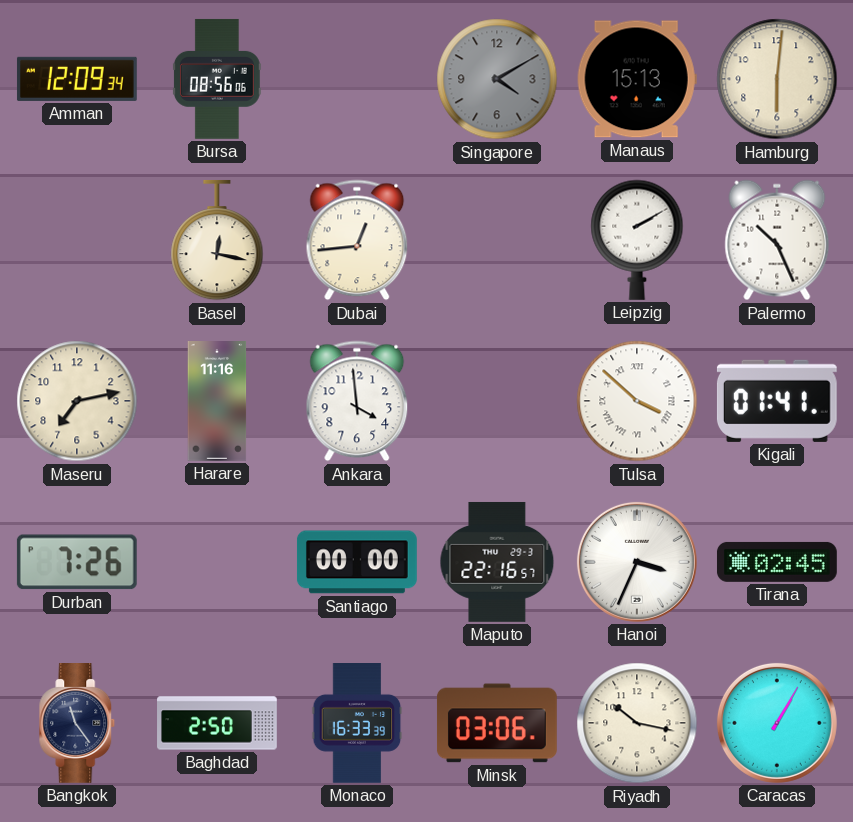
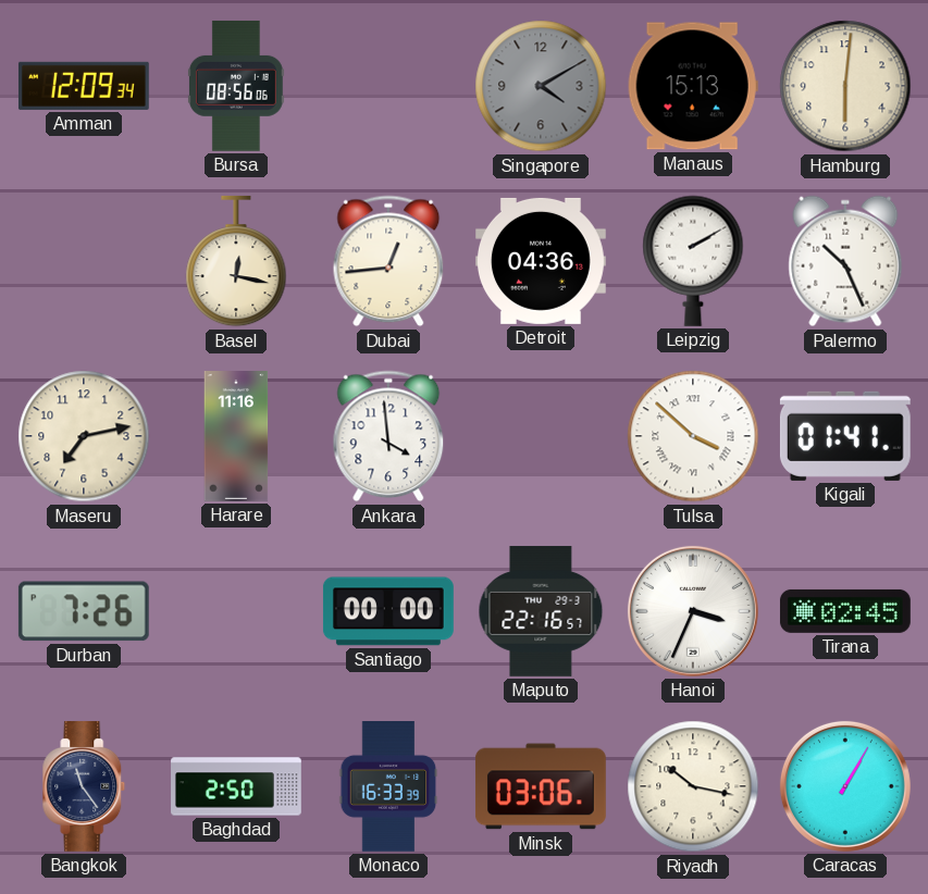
Detroit: none -> 04:36 (542, 261)
